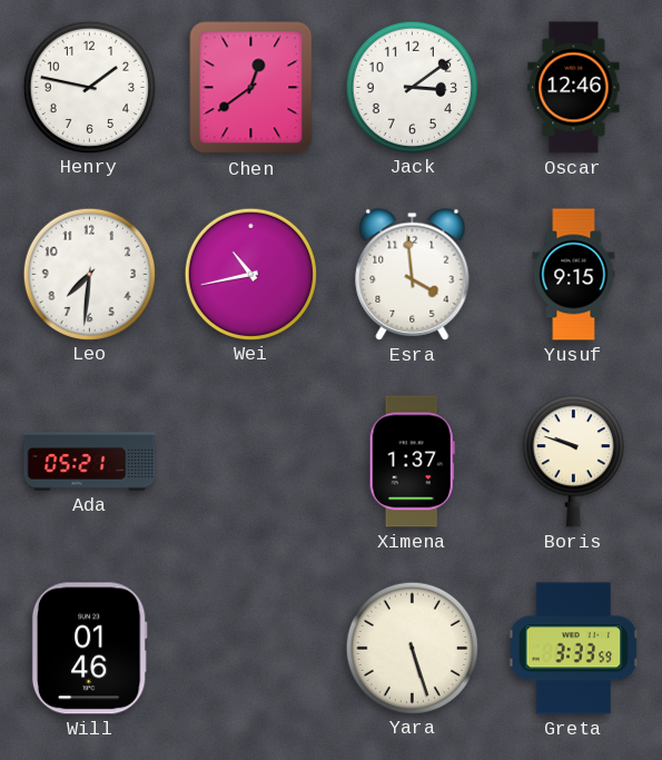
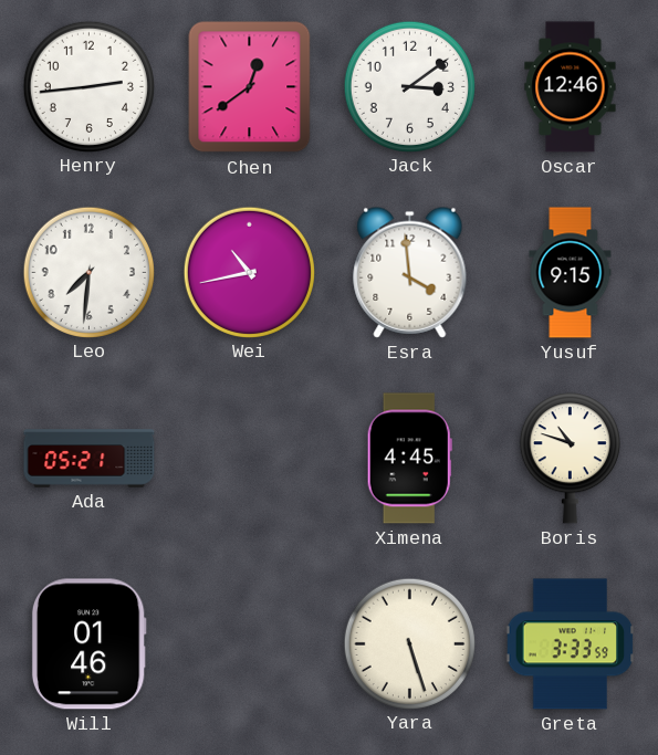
Henry: 1:47 -> 2:44 (88, 86)
Ximena: 1:37 -> 4:45 (409, 459)
Boris: 9:48 -> 10:48 (570, 459)
